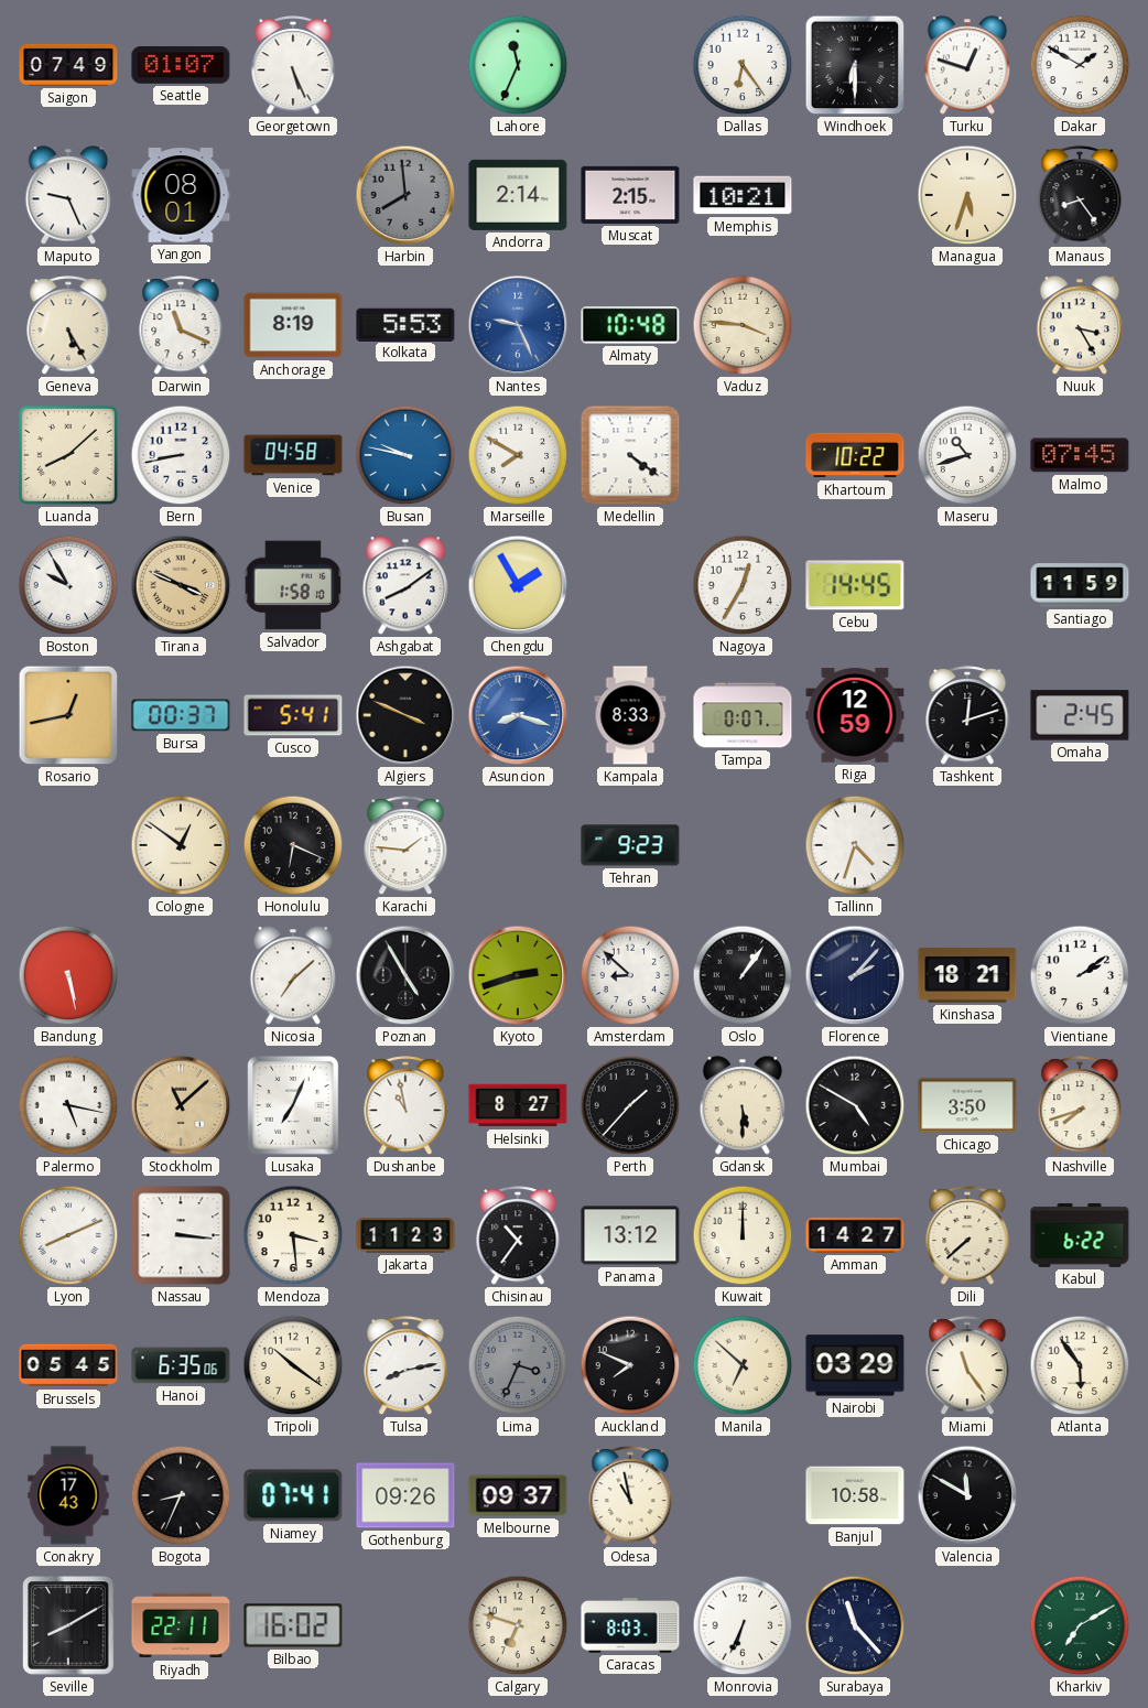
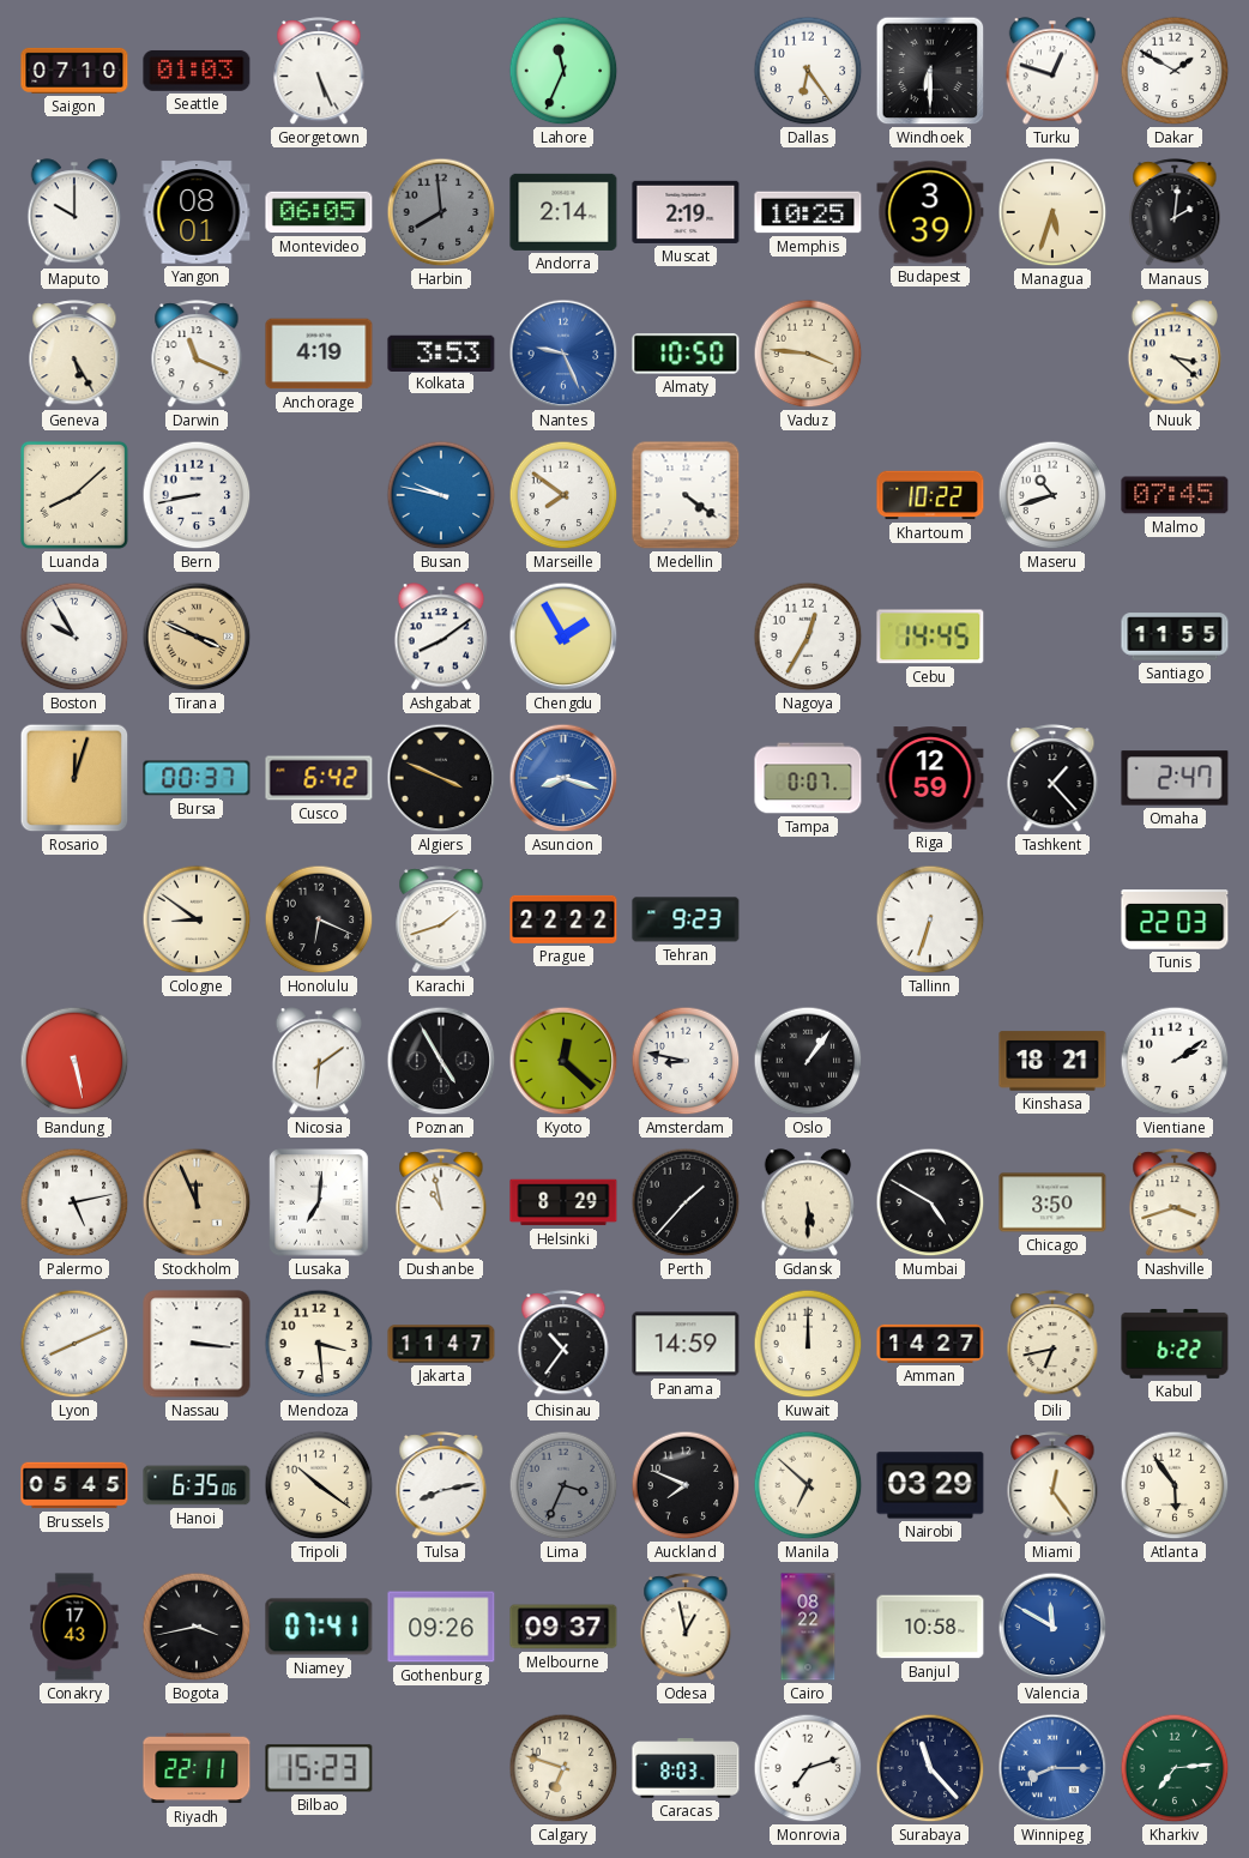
Saigon: 07:49 -> 07:10 (74, 71)
Seattle: 01:07 -> 01:03 (197, 71)
Maputo: 9:26 -> 10:00 (74, 212)
Montevideo: none -> 06:05 (319, 212)
Muscat: 2:15 -> 2:19 (686, 212)
Memphis: 10:21 -> 10:25 (808, 212)
Budapest: none -> 3:39 (930, 212)
Manaus: 8:24 -> 2:01 (1175, 213)
Anchorage: 8:19 -> 4:19 (319, 354)
Kolkata: 5:53 -> 3:53 (441, 352)
Almaty: 10:48 -> 10:50 (686, 354)
Nuuk: 3:25 -> 3:22 (1175, 354)
Venice: 04:58 -> none (293, 455)
Marseille: 7:50 -> 7:51 (563, 495)
Salvador: 1:58 -> none (293, 585)
Santiago: 11:59 -> 11:55 (1175, 637)
Rosario: 12:43 -> 12:03 (74, 778)
Cusco: 5:41 -> 6:42 (319, 778)
Kampala: 8:33 -> none (630, 715)
Tashkent: 12:12 -> 1:23 (1052, 779)
Omaha: 2:45 -> 2:47 (1175, 778)
Cologne: 12:51 -> 8:51 (197, 919)
Karachi: 1:46 -> 1:42 (441, 921)
Prague: none -> 22:22 (563, 919)
Tallinn: 4:33 -> 6:33 (930, 919)
Tunis: none -> 22:03 (1175, 919)
Nicosia: 7:08 -> 6:09 (319, 1061)
Kyoto: 2:42 -> 12:22 (563, 1061)
Amsterdam: 8:52 -> 8:47 (686, 1061)
Florence: 2:07 -> none (855, 975)
Palermo: 5:17 -> 5:13 (74, 1202)
Stockholm: 11:08 -> 11:56 (197, 1202)
Lusaka: 7:04 -> 7:01 (319, 1202)
Helsinki: 8:27 -> 8:29 (563, 1202)
Nashville: 7:42 -> 3:42 (1175, 1204)
Jakarta: 11:23 -> 11:47 (441, 1344)
Panama: 13:12 -> 14:59 (686, 1344)
Dili: 7:38 -> 6:43 (1052, 1345)
Miami: 11:24 -> 12:24 (1052, 1486)
Bogota: 8:34 -> 3:43 (197, 1627)
Odesa: 10:58 -> 12:58 (686, 1628)
Cairo: none -> 08:22 (808, 1627)
Valencia dial: black -> blue (1052, 1627)
Seville: 8:10 -> none (68, 1625)
Bilbao: 16:02 -> 15:23 (319, 1768)
Monrovia: 6:34 -> 7:12 (808, 1768)
Winnipeg: none -> 8:15 (1052, 1768)
Kharkiv: 7:10 -> 7:14 (1175, 1768)
